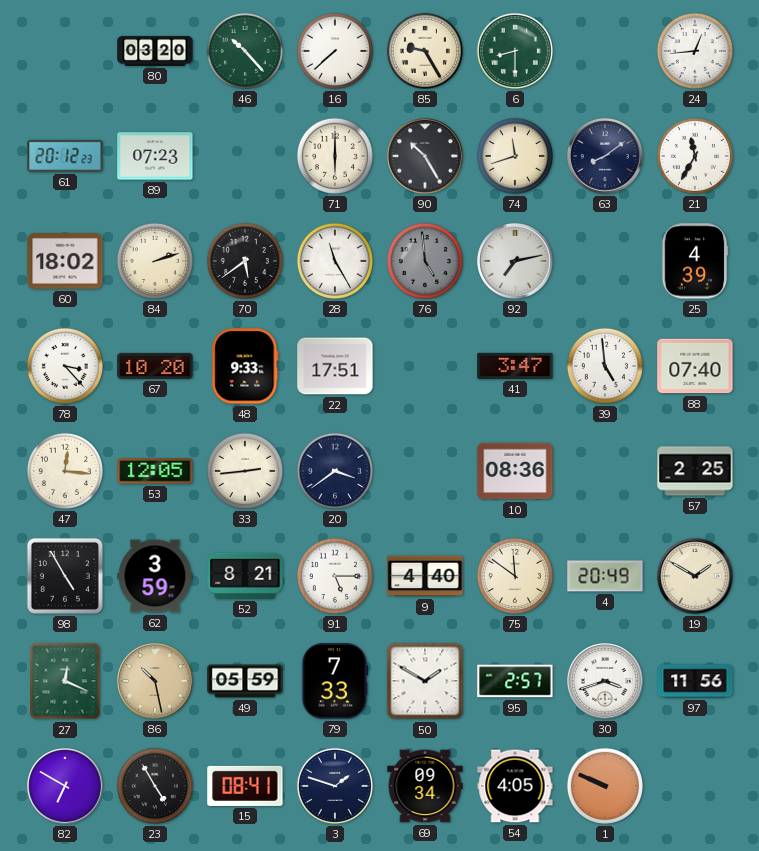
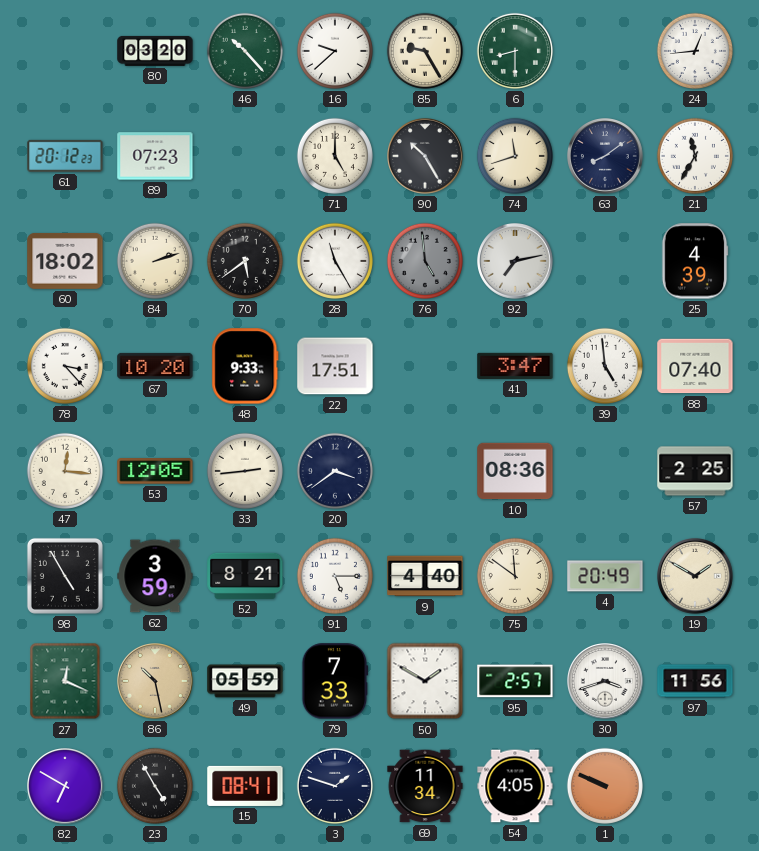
16: 7:38 -> 9:38 (335, 51)
71: 6:00 -> 5:00 (335, 156)
69: 09:34 -> 11:34 (425, 786)
